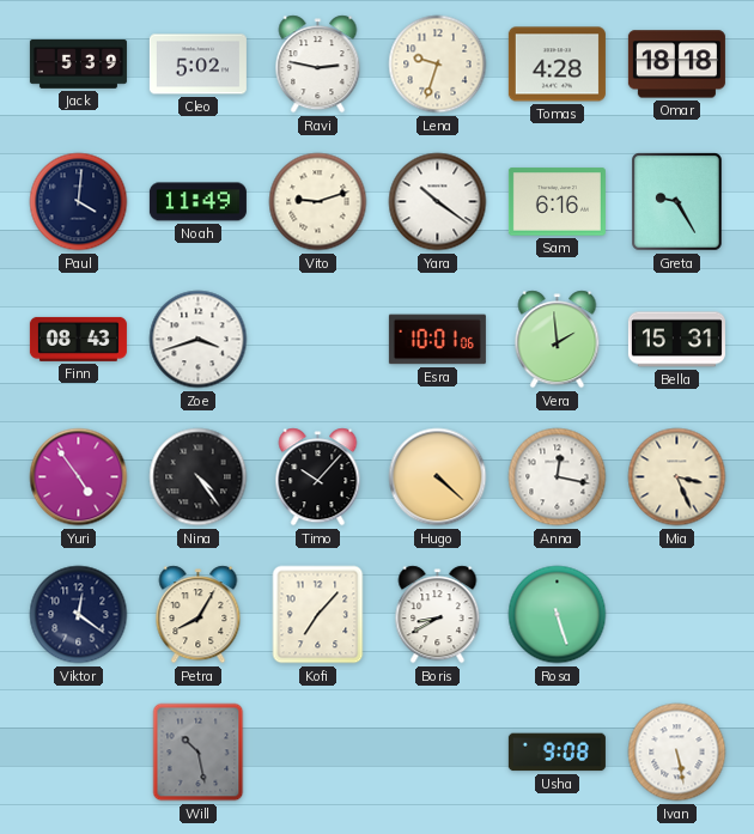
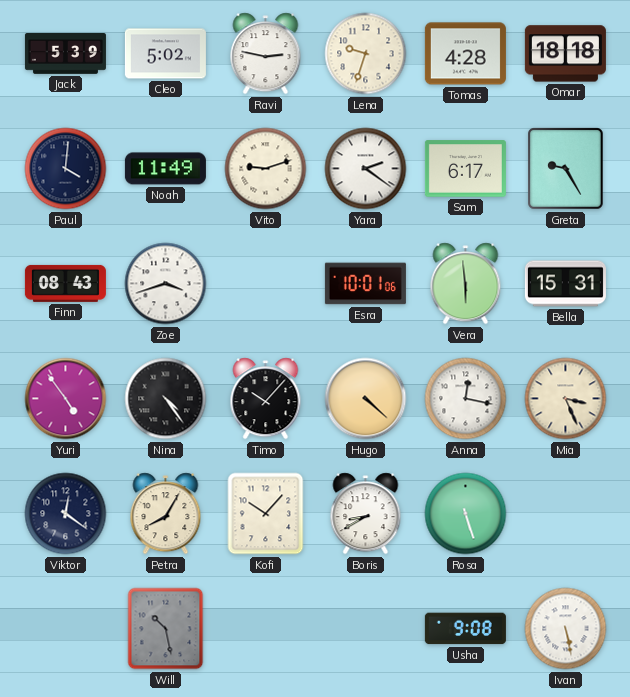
Yara: 10:21 -> 2:21 (366, 169)
Sam: 6:16 -> 6:17 (465, 169)
Vera: 1:59 -> 5:59 (466, 284)
Kofi: 7:07 -> 10:07 (266, 514)
